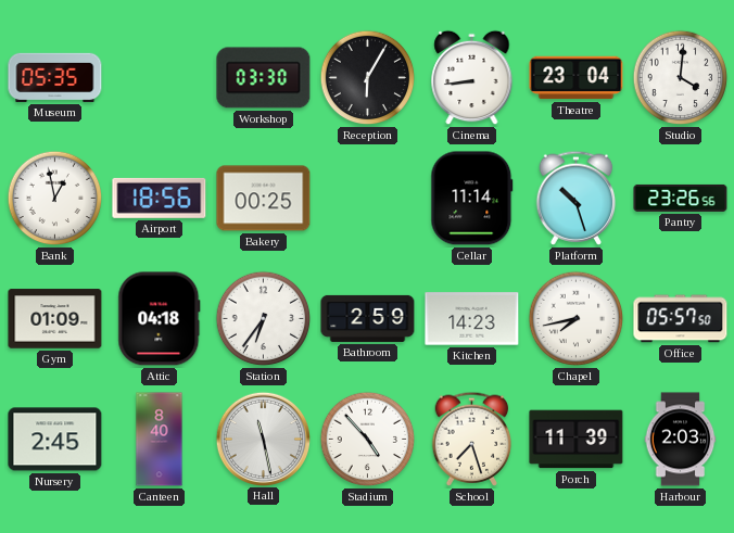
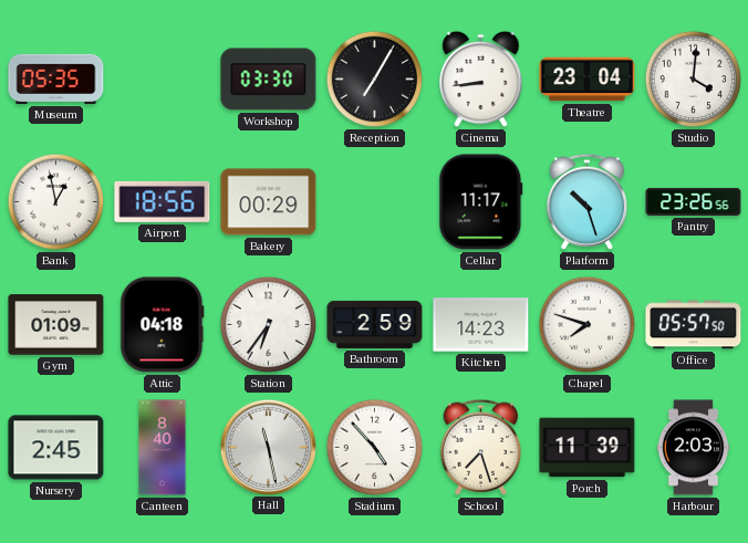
Reception: 6:05 -> 7:05 (375, 80)
Bakery: 00:25 -> 00:29 (269, 202)
Cellar: 11:14 -> 11:17 (481, 202)
Chapel: 7:43 -> 7:48 (588, 325)
